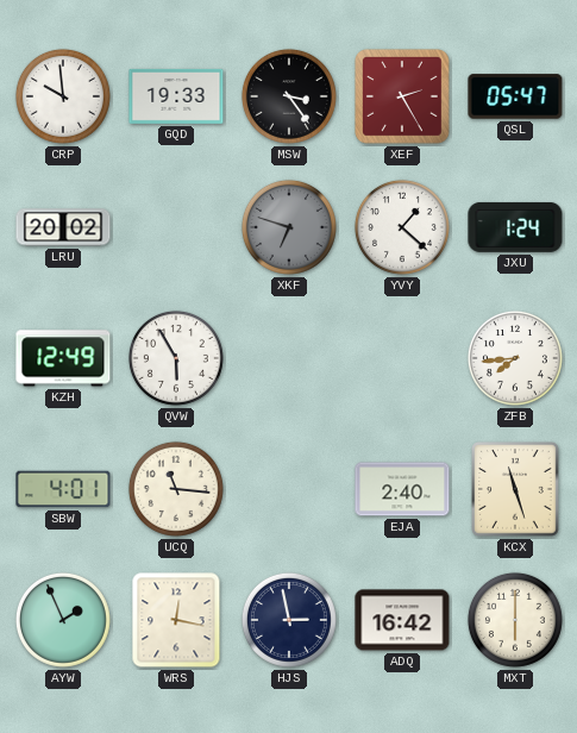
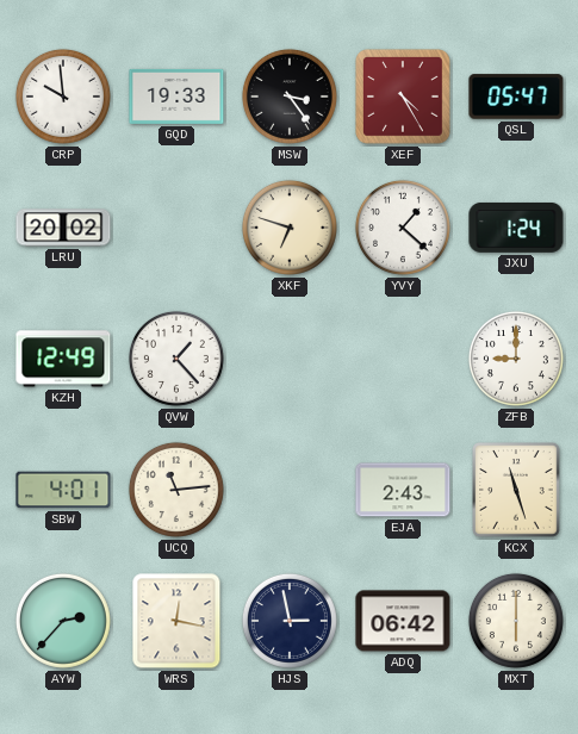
XEF: 2:25 -> 4:25 (404, 98)
XKF dial: grey -> cream (290, 228)
QVW: 5:55 -> 1:23 (176, 359)
ZFB: 7:44 -> 9:00 (516, 359)
UCQ: 11:16 -> 11:14 (176, 490)
EJA: 2:40 -> 2:43 (403, 490)
AYW: 1:56 -> 2:37 (63, 621)
ADQ: 16:42 -> 06:42 (403, 621)
